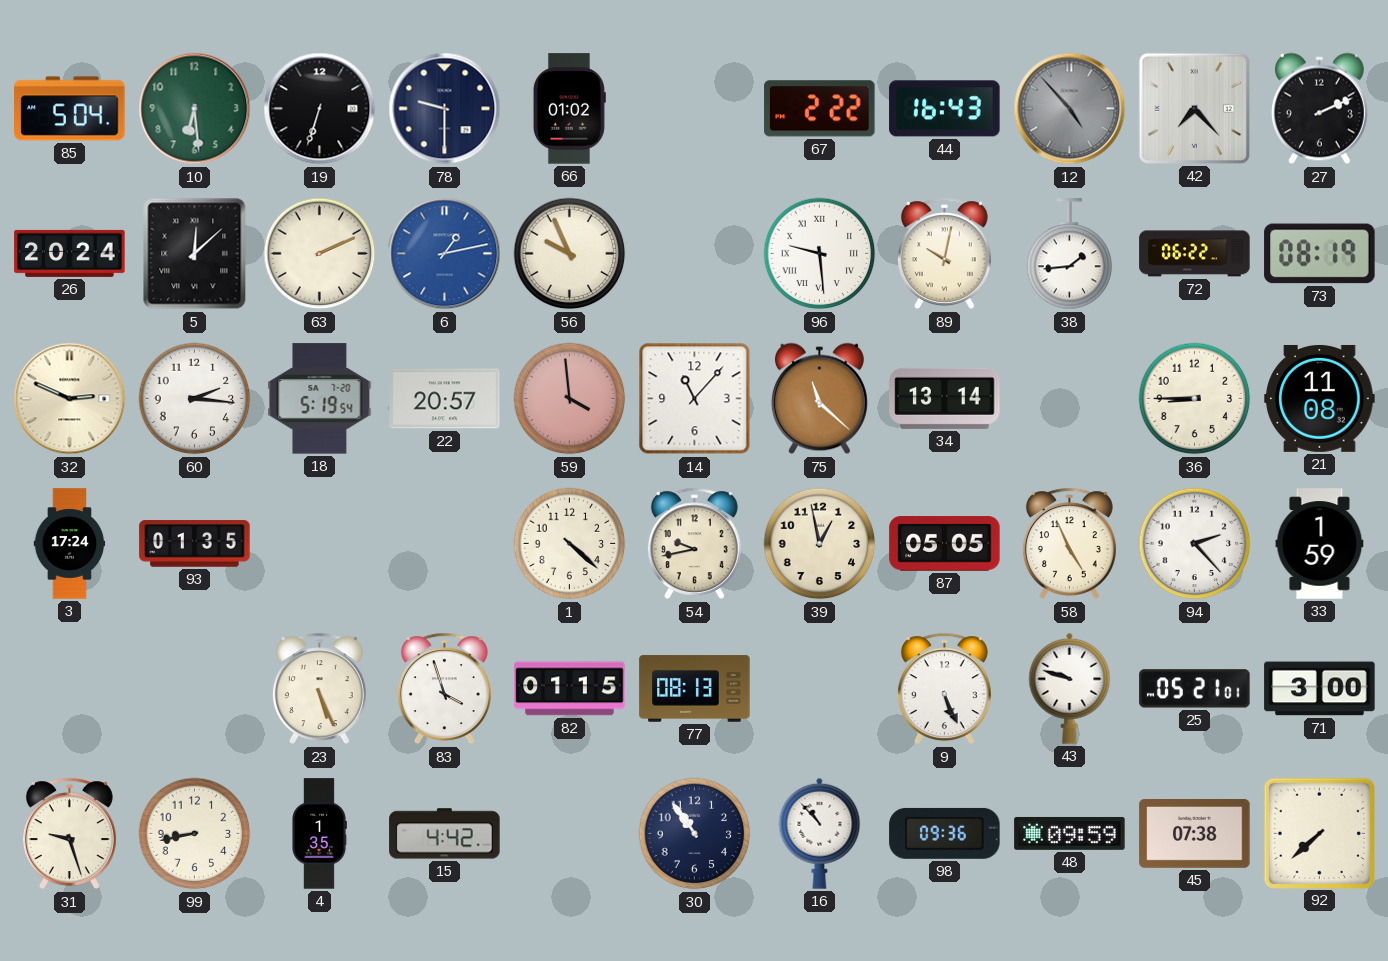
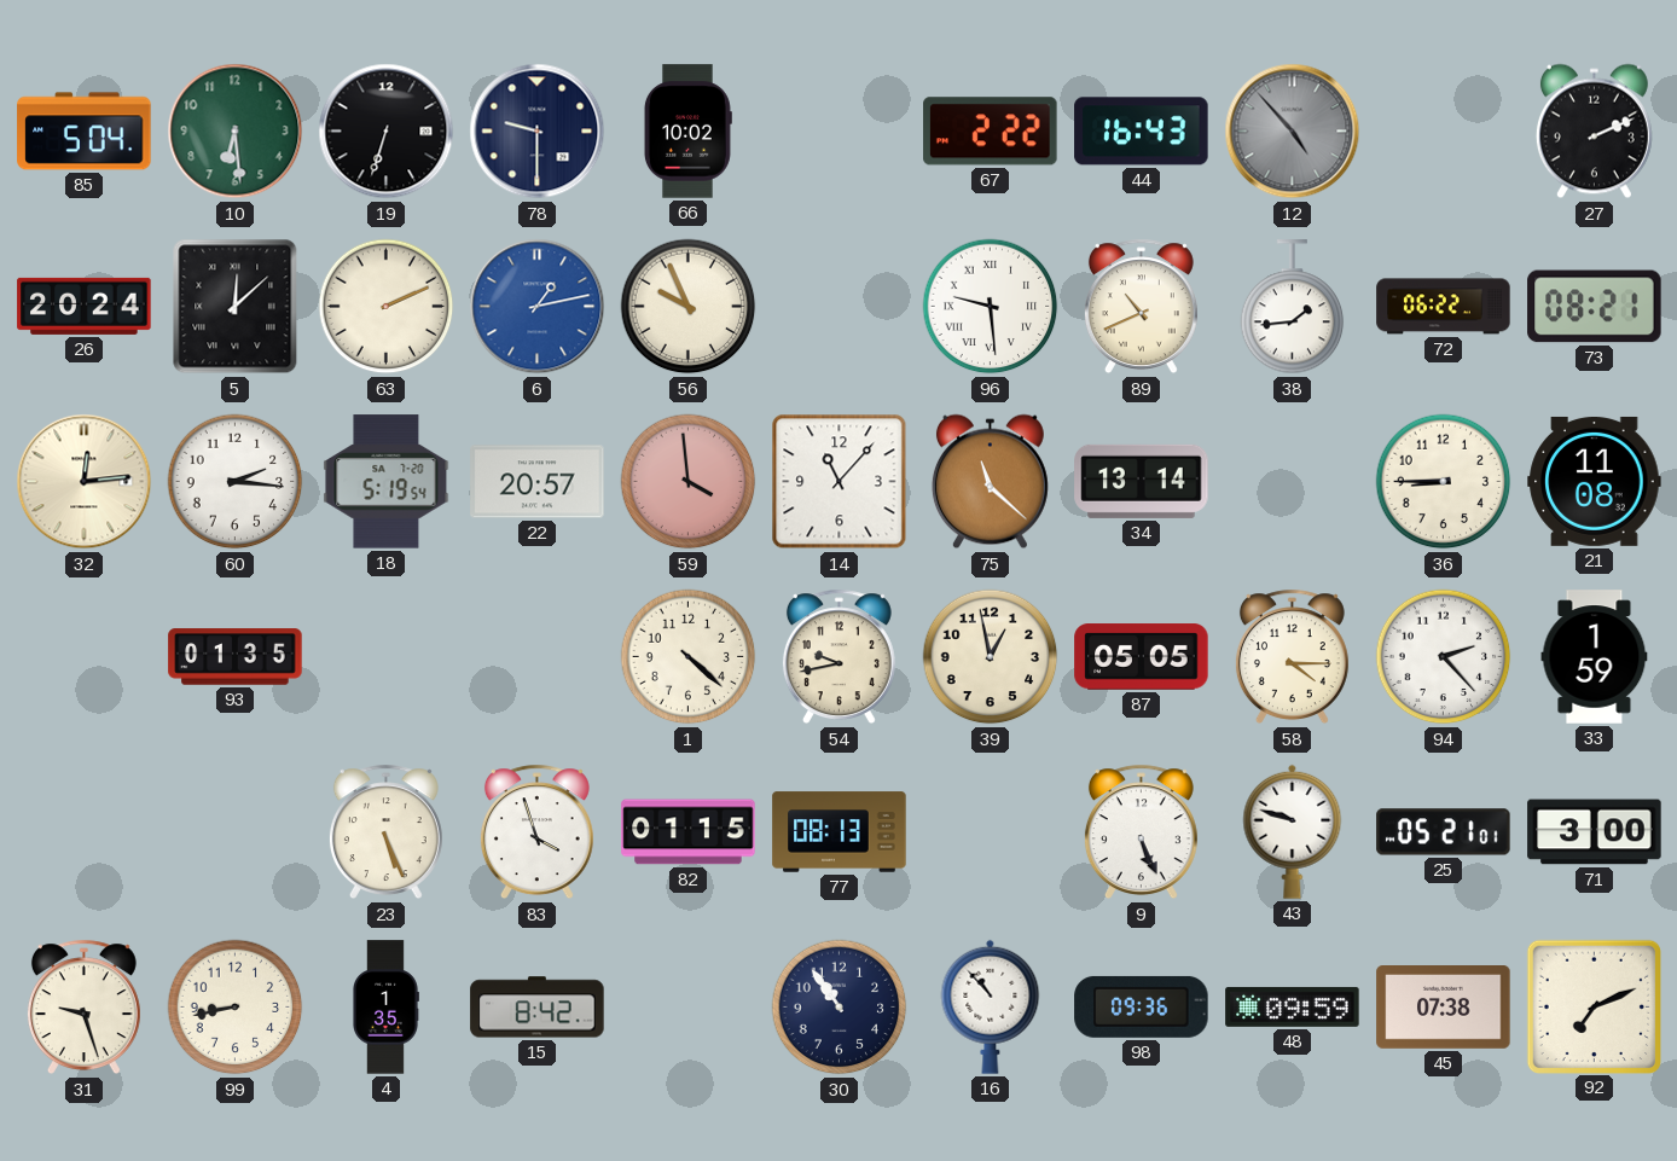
66: 01:02 -> 10:02 (687, 132)
42: 7:23 -> none (1194, 108)
89: 10:02 -> 10:41 (1141, 307)
73: 08:19 -> 08:21 (1595, 307)
32: 2:49 -> 12:14 (85, 482)
3: 17:24 -> none (70, 544)
58: 4:56 -> 4:15 (1292, 657)
15: 4:42 -> 8:42 (538, 1008)
92: 7:38 -> 7:11 (1594, 1006)
